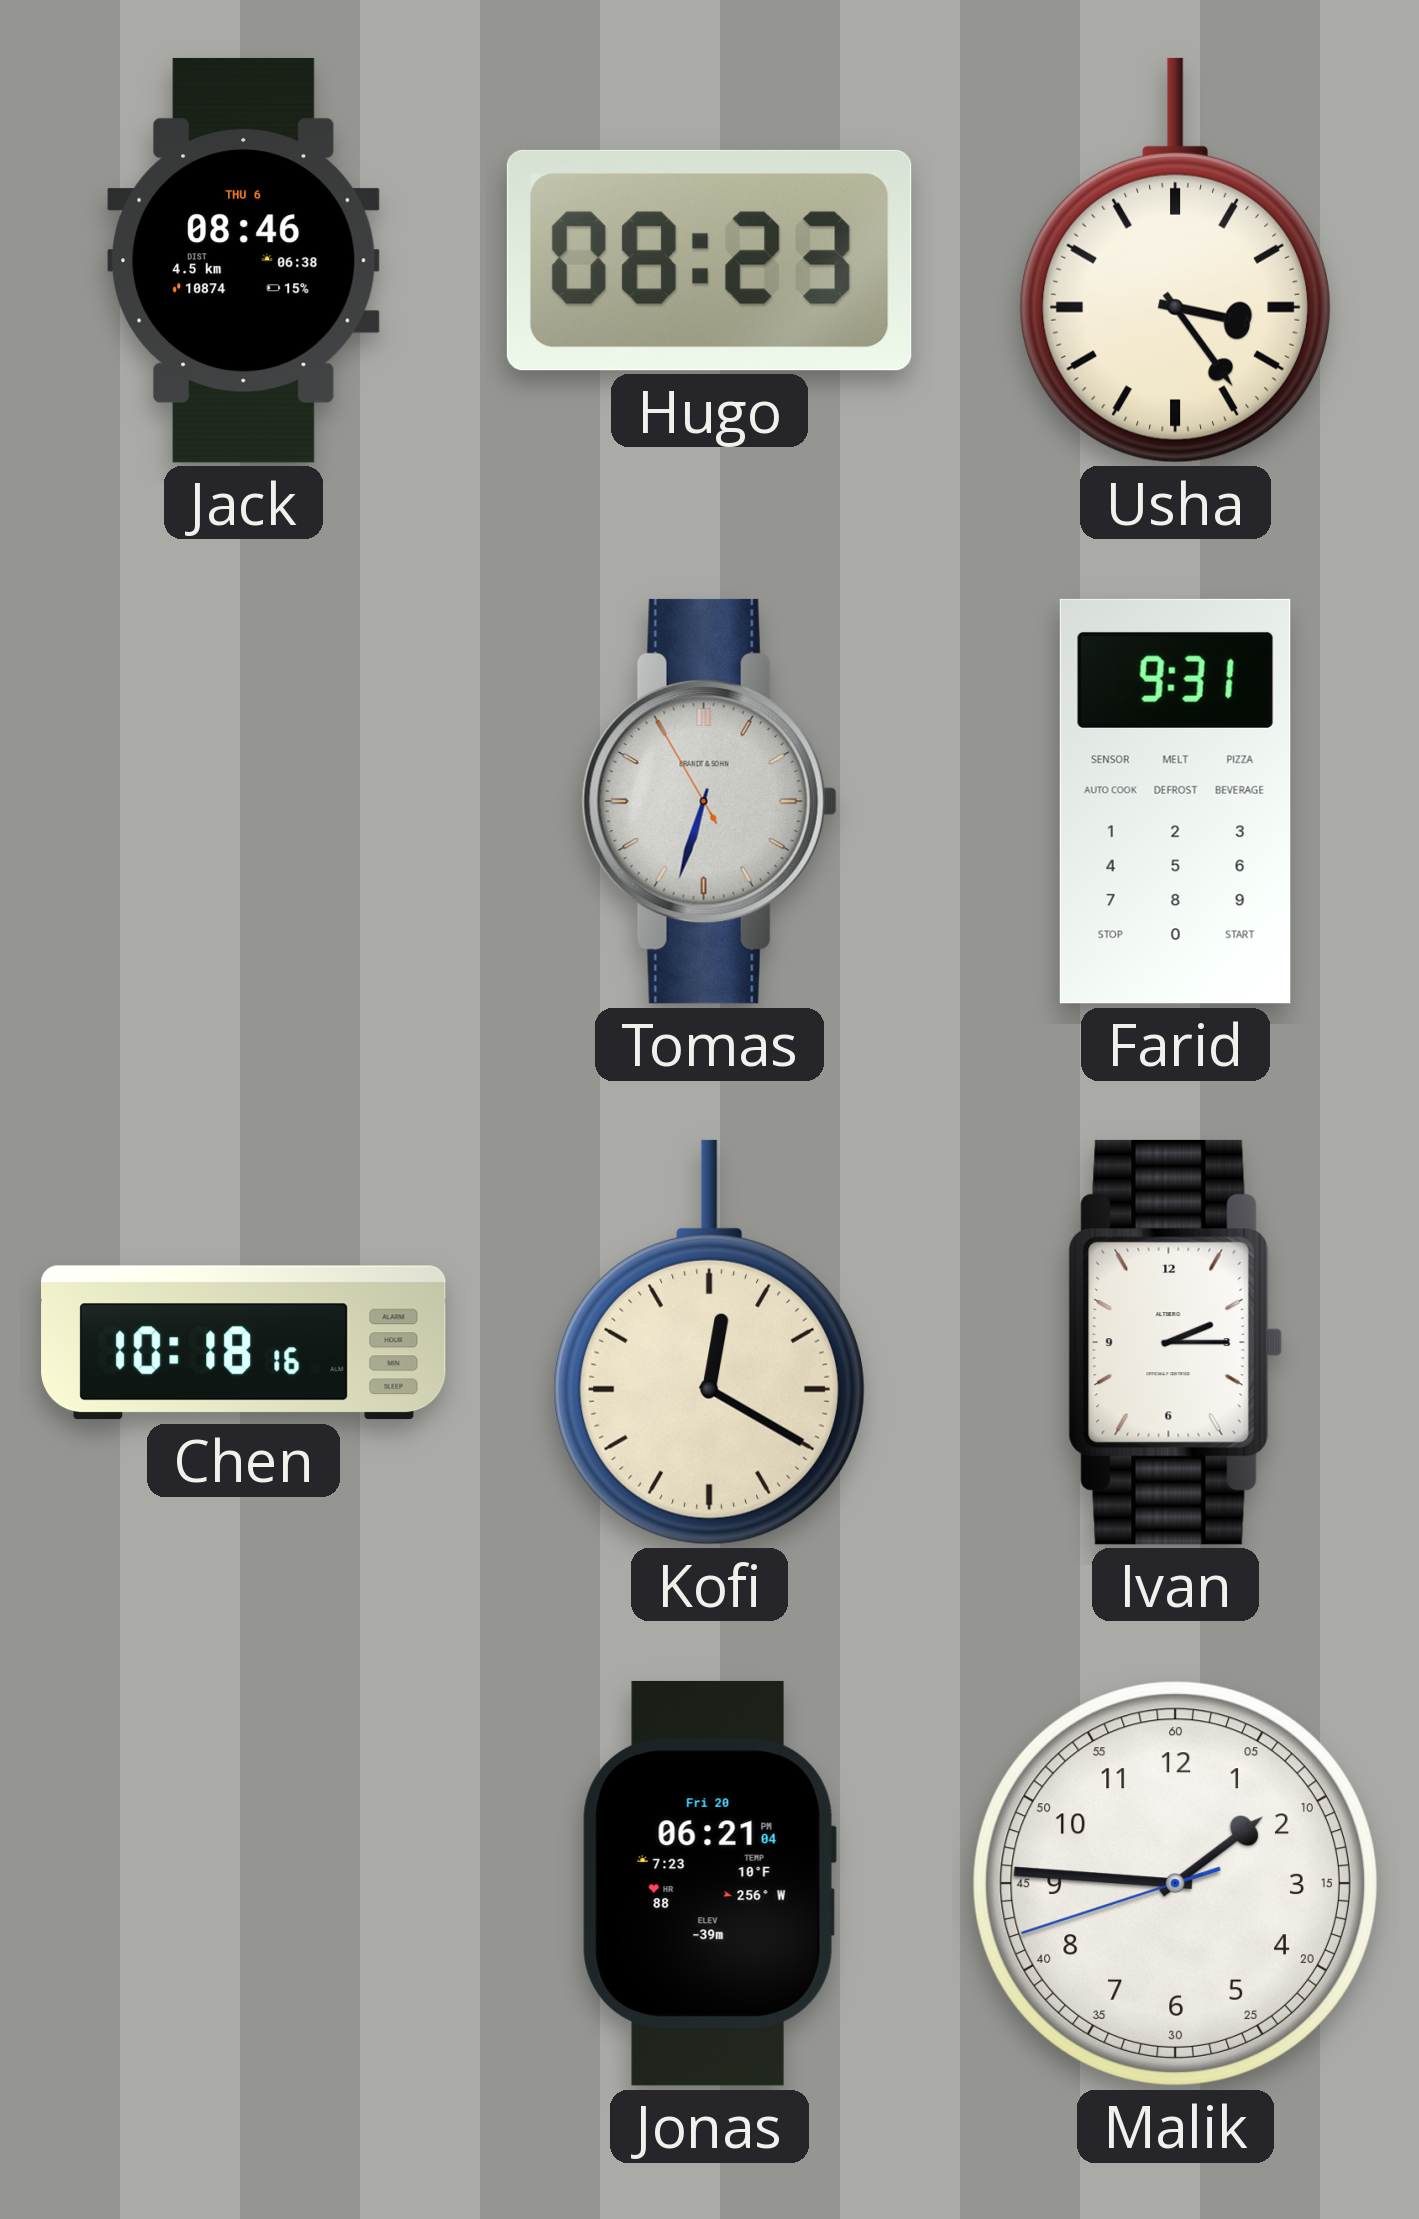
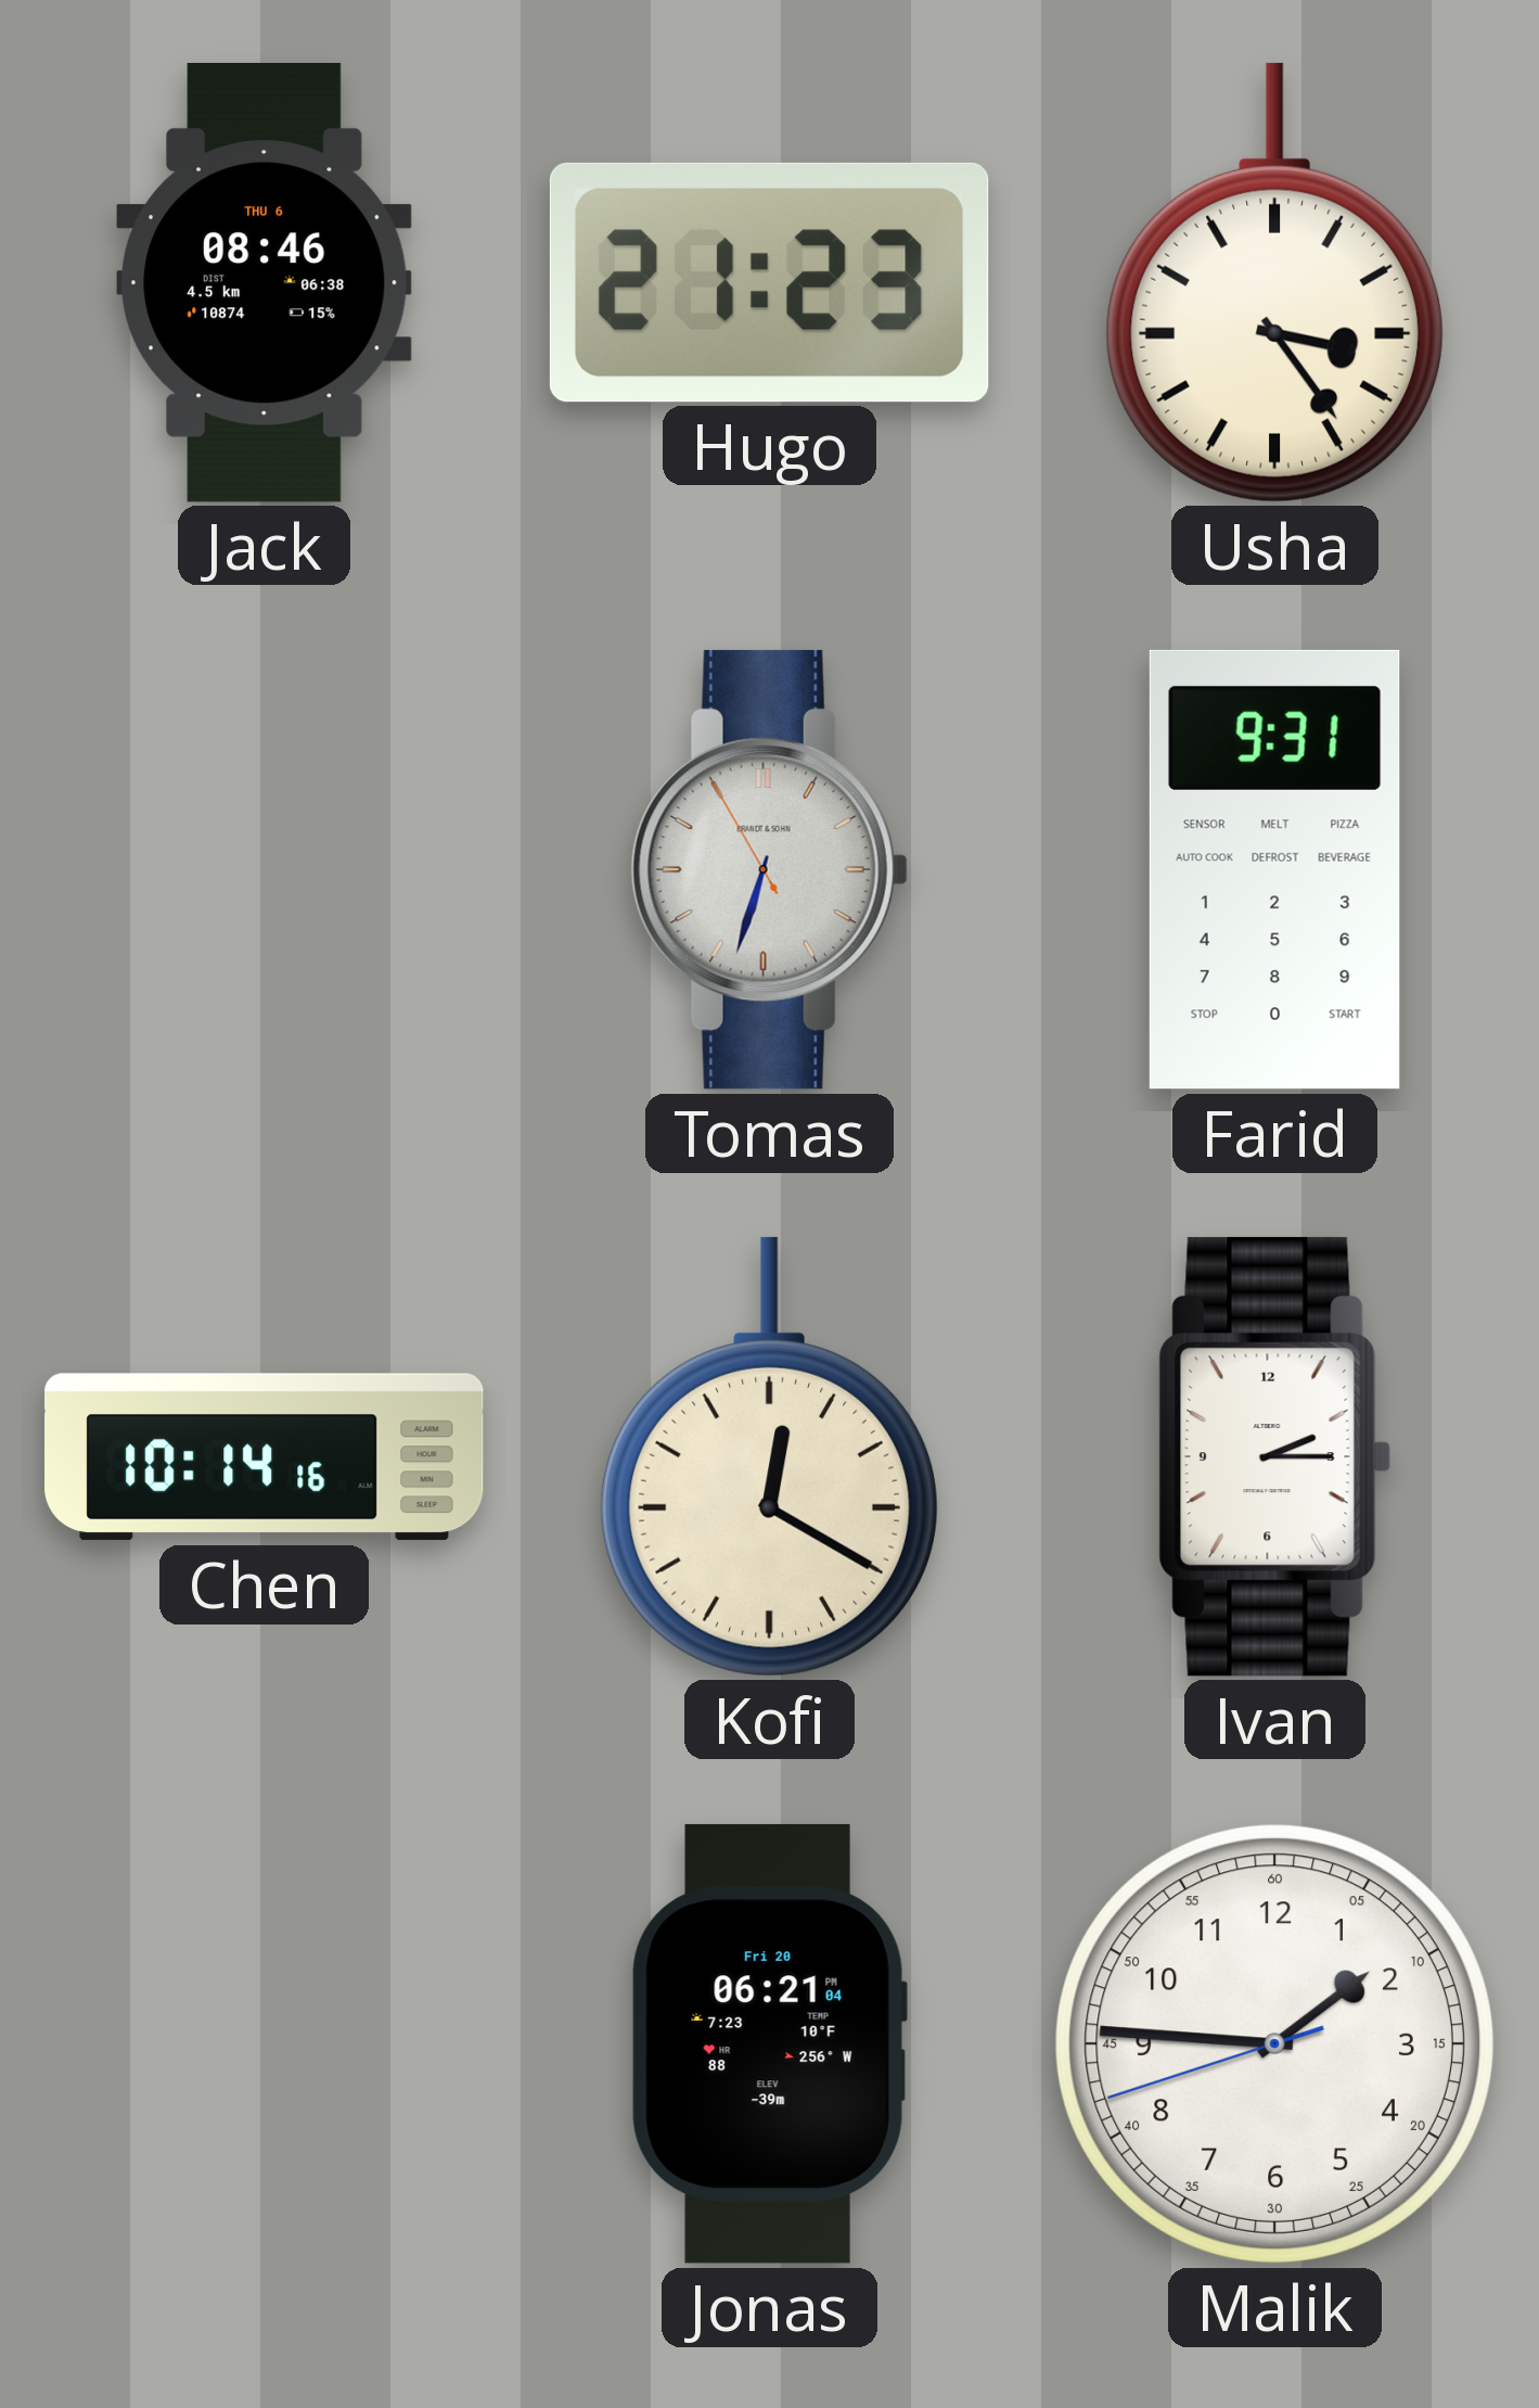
Hugo: 08:23 -> 21:23 (769, 282)
Chen: 10:18 -> 10:14 (265, 1457)
